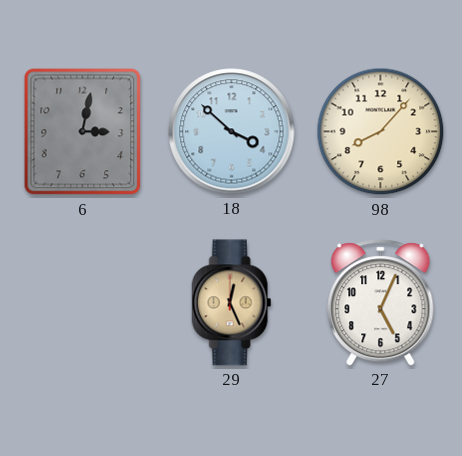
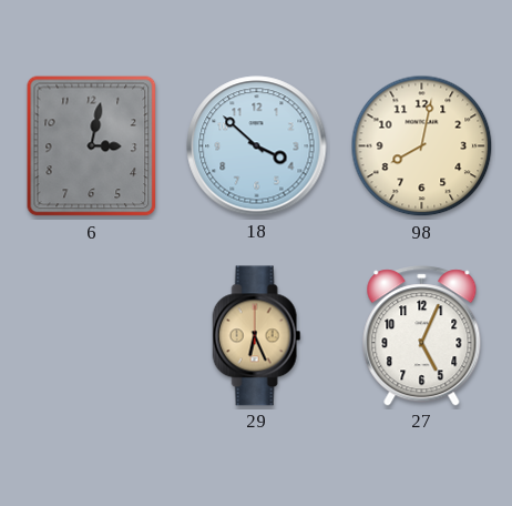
98: 8:07 -> 8:02 (422, 146)
29: 12:26 -> 6:26 (257, 336)
